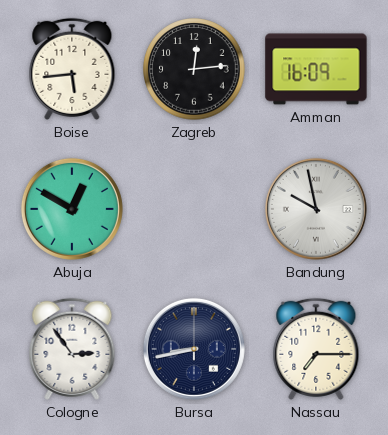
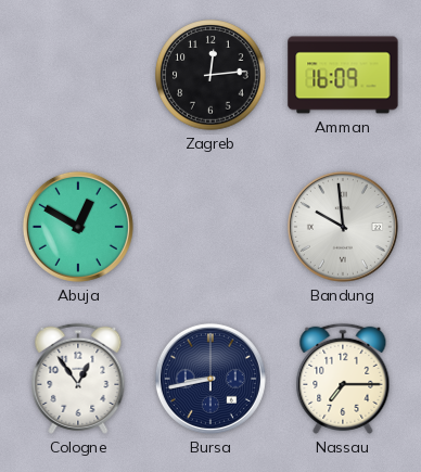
Boise: 5:44 -> none (72, 69)
Bandung: 9:58 -> 9:59 (343, 227)
Cologne: 2:54 -> 12:54 (78, 379)
